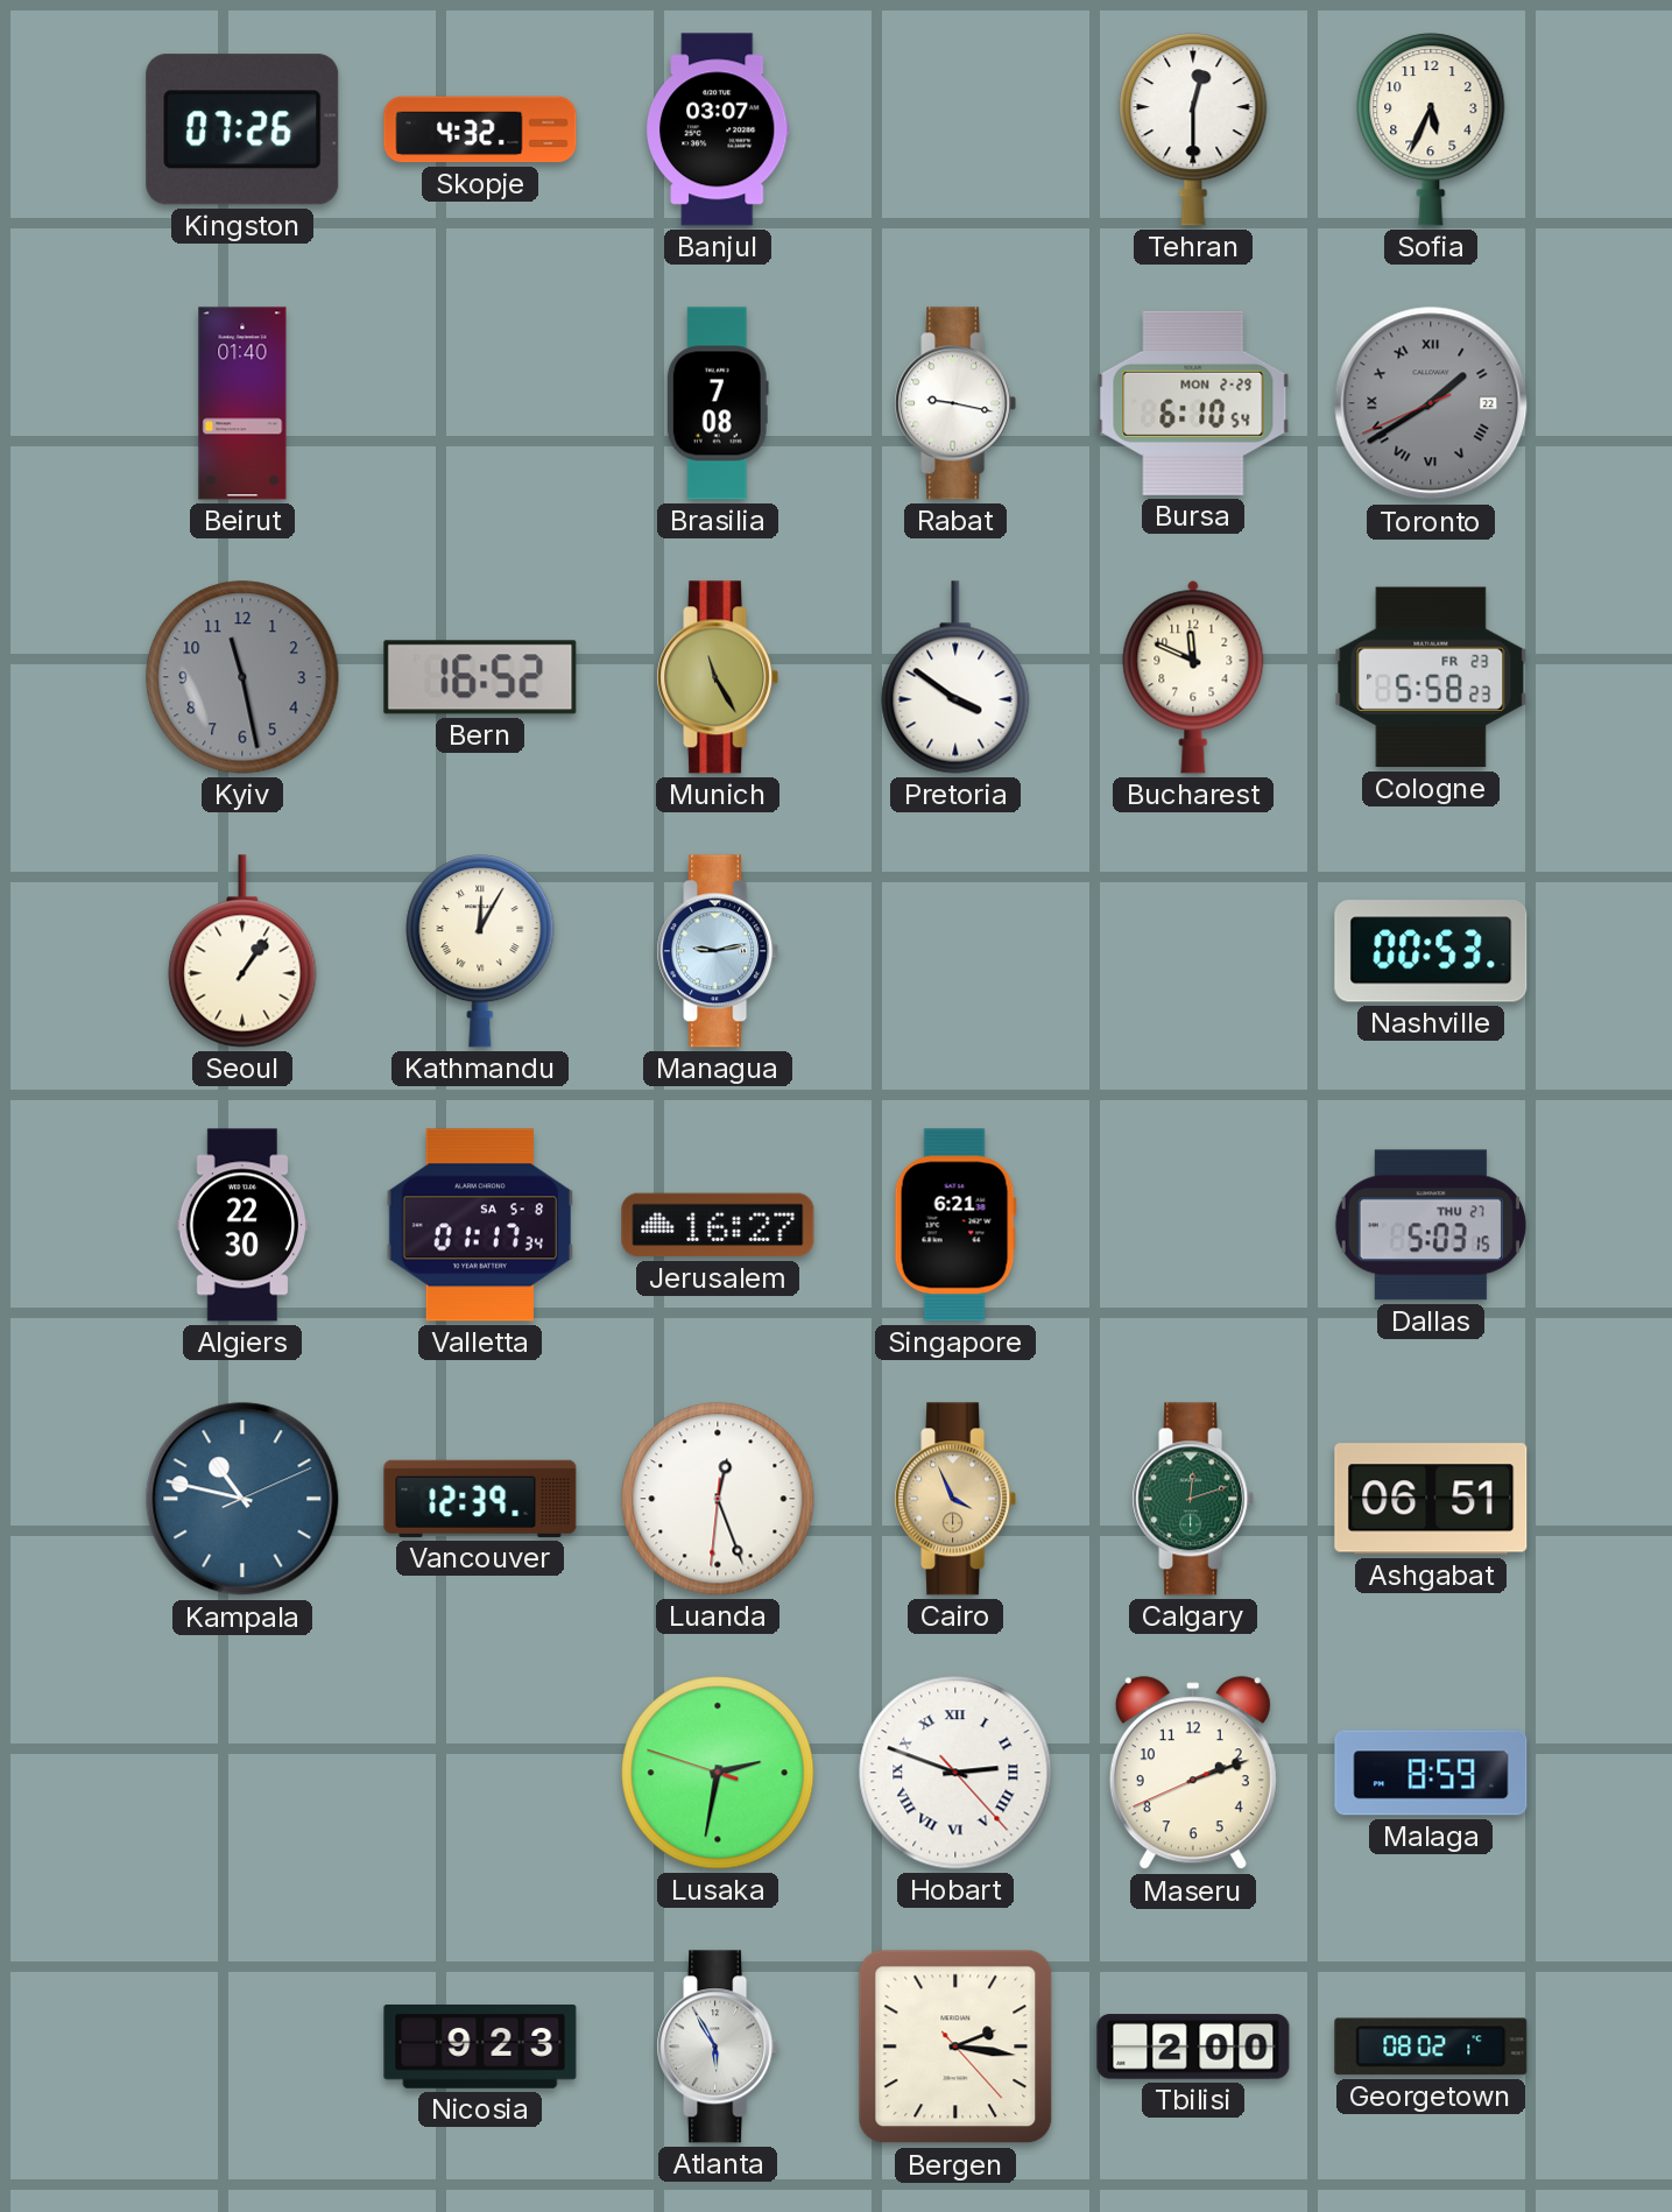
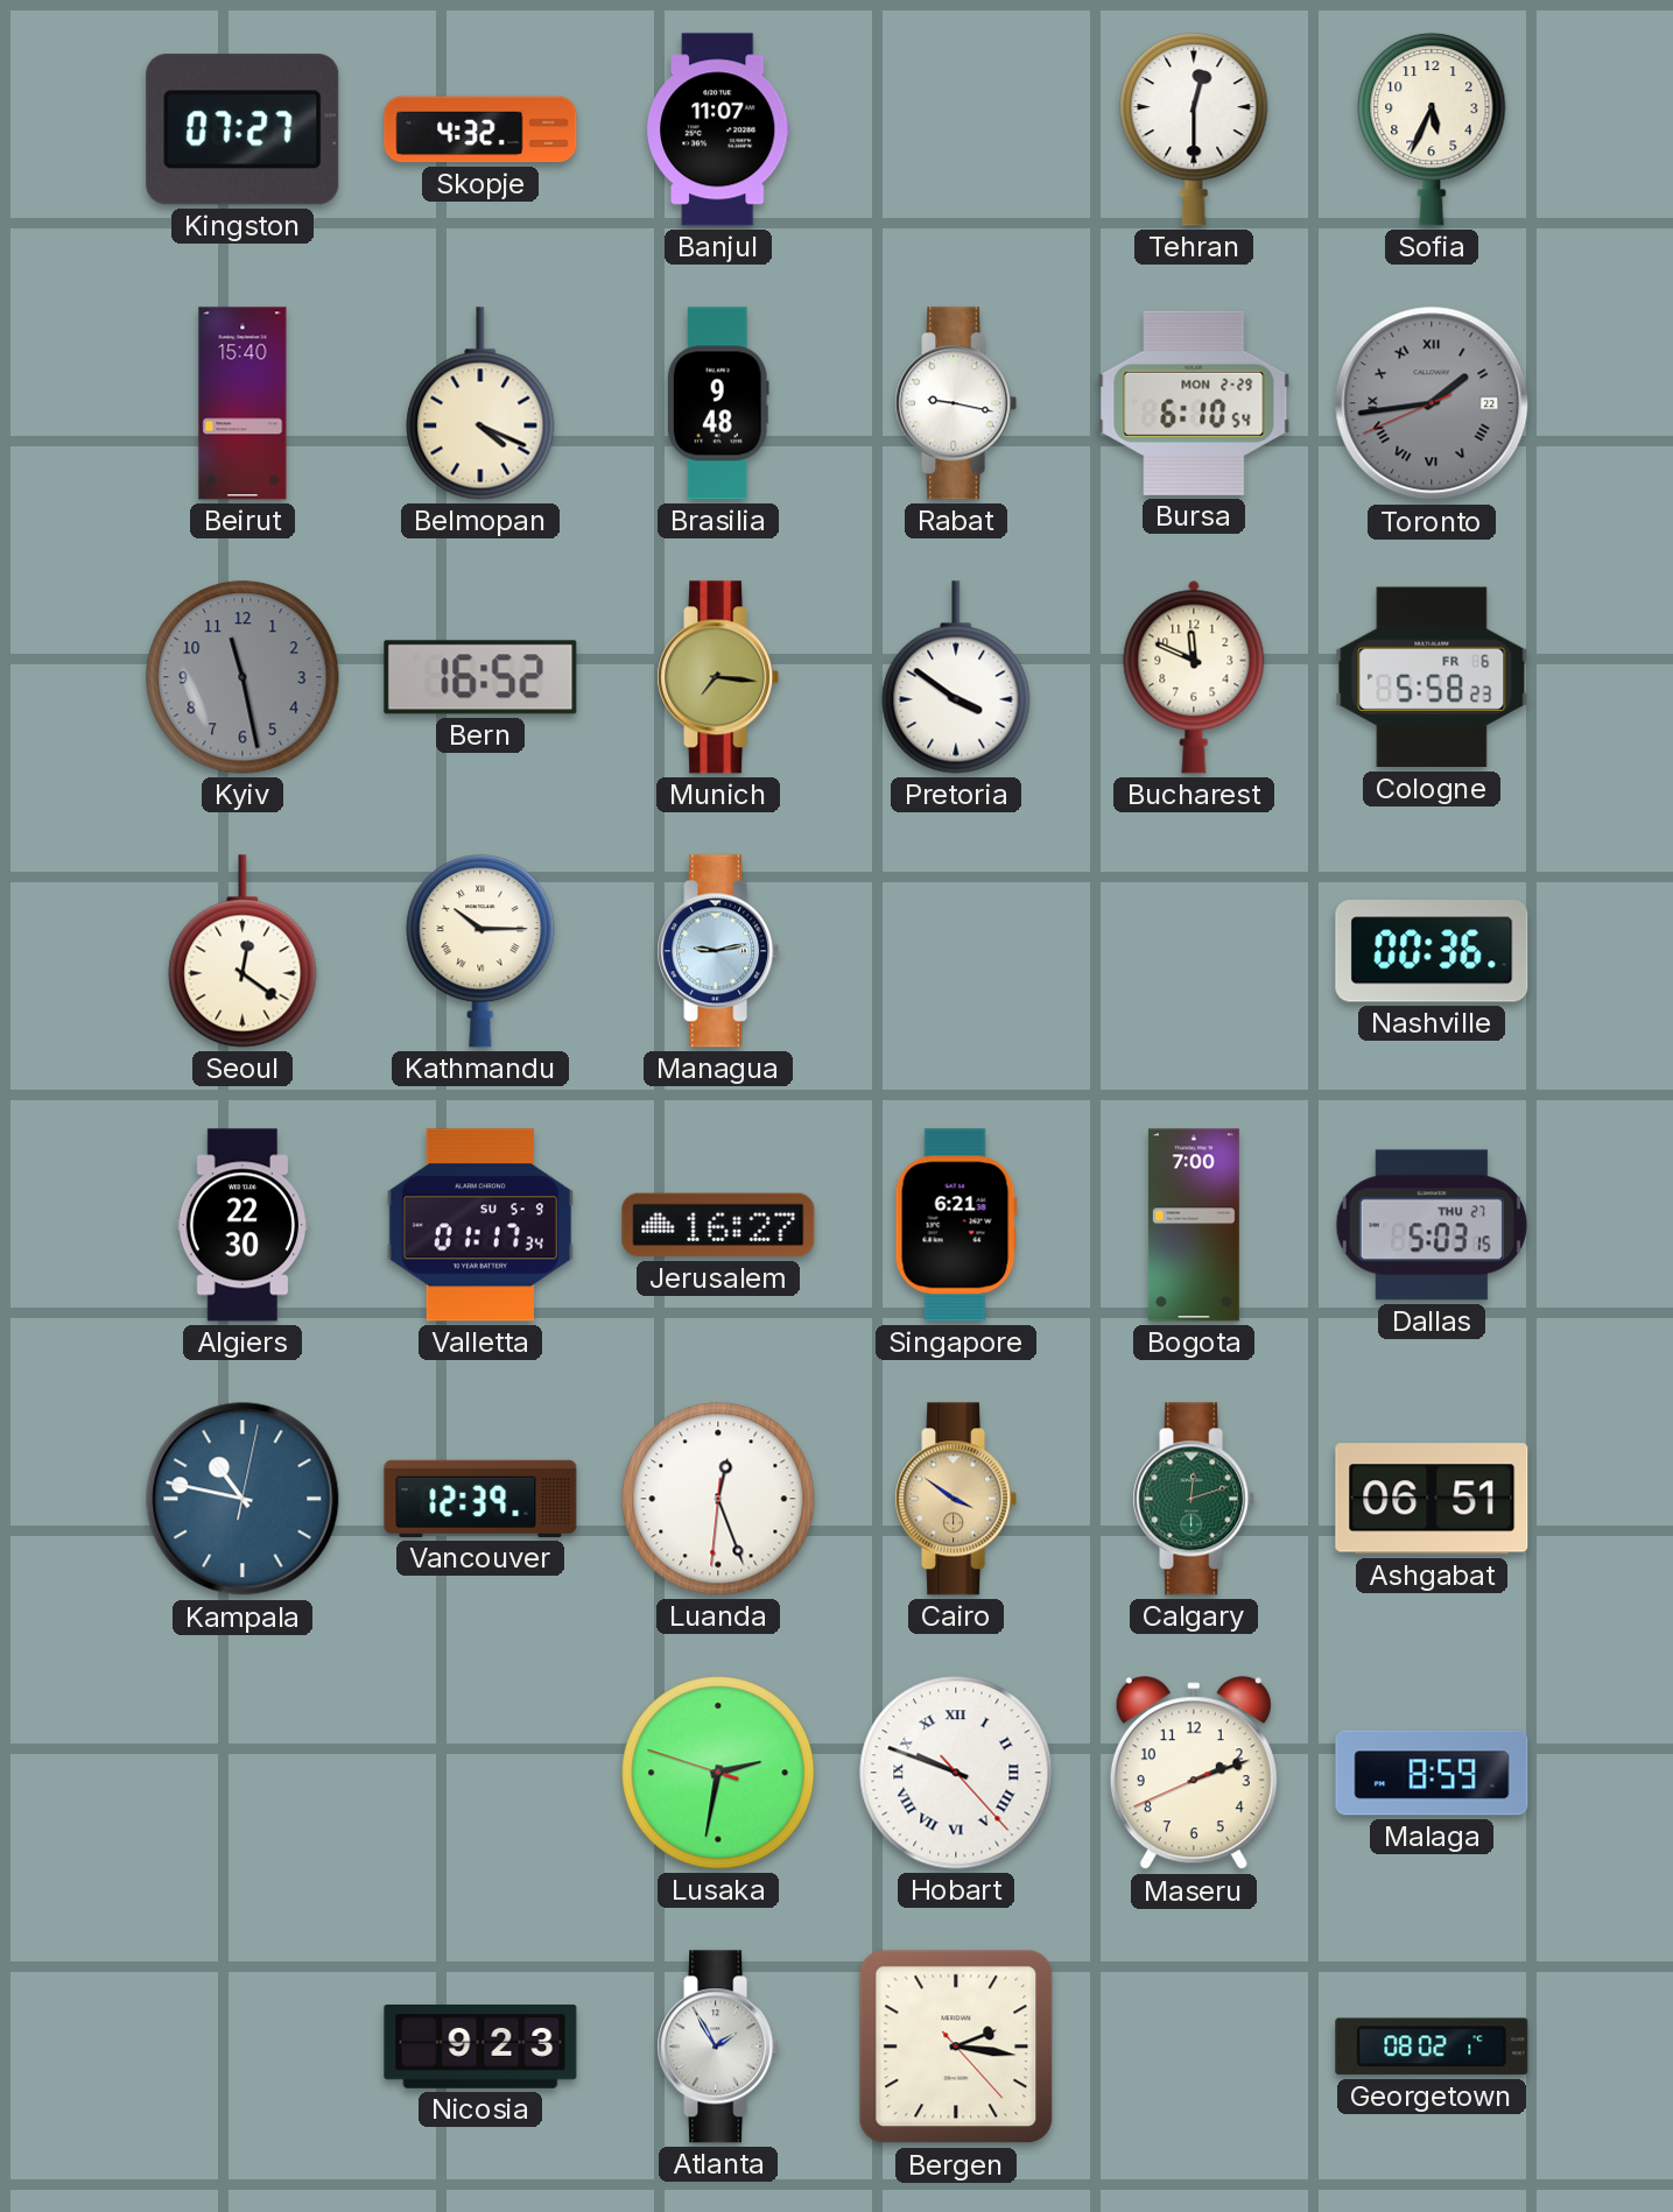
Kingston: 07:26 -> 07:27 (242, 129)
Banjul: 03:07 -> 11:07 (719, 129)
Beirut: 01:40 -> 15:40 (242, 403)
Belmopan: none -> 4:19 (480, 403)
Brasilia: 7:08 -> 9:48 (718, 403)
Toronto: 1:39 -> 1:43 (1432, 403)
Munich: 11:25 -> 7:16 (718, 677)
Cologne date: FR 23 -> FR 6 (1432, 677)
Seoul: 1:06 -> 12:21 (242, 951)
Kathmandu: 12:05 -> 10:15 (480, 951)
Nashville: 00:53 -> 00:36 (1432, 951)
Valletta date: SA 5-8 -> SU 5-9 (480, 1225)
Bogota: none -> 7:00 (1194, 1225)
Kampala: 10:47:11 -> 10:47:02 (242, 1499)
Cairo: 3:56 -> 3:51 (956, 1499)
Hobart: 2:48 -> 9:48 (956, 1773)
Atlanta: 5:55 -> 1:55 (718, 2047)
Tbilisi: 2:00 -> none (1193, 2047)
